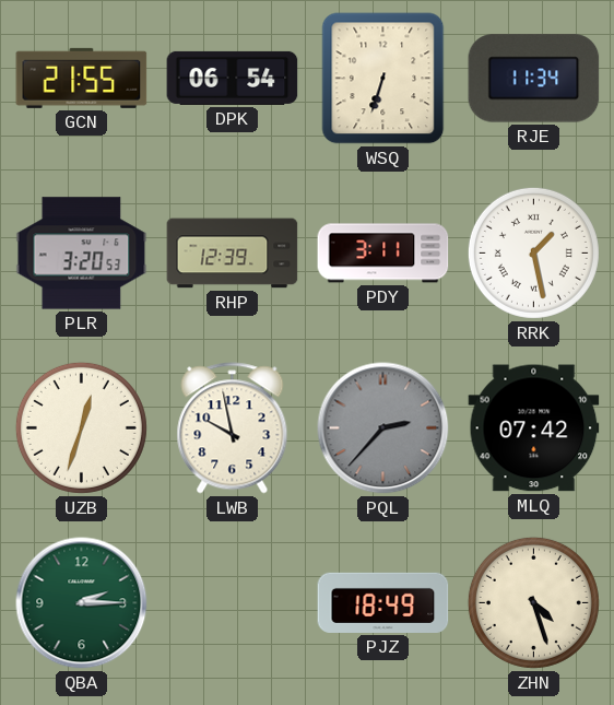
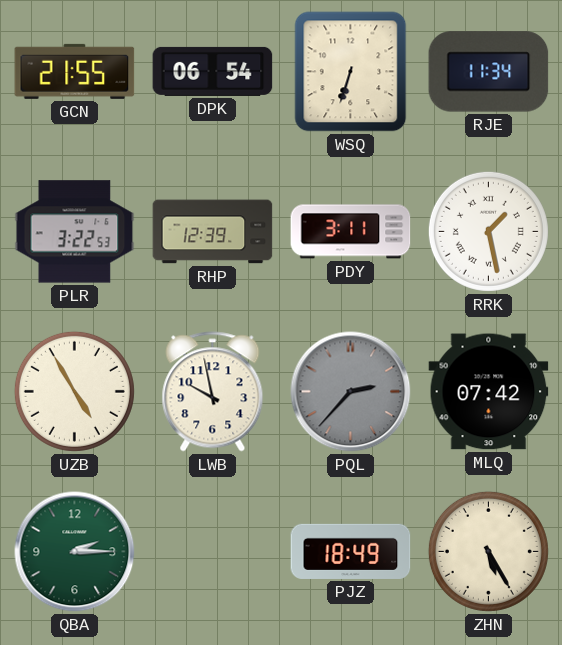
PLR: 3:20 -> 3:22 (75, 232)
UZB: 12:33 -> 4:55 (74, 391)
ZHN: 4:27 -> 5:25 (488, 551)
